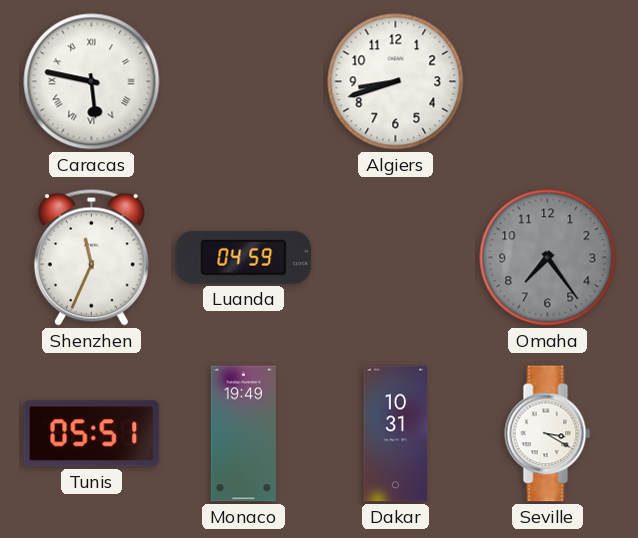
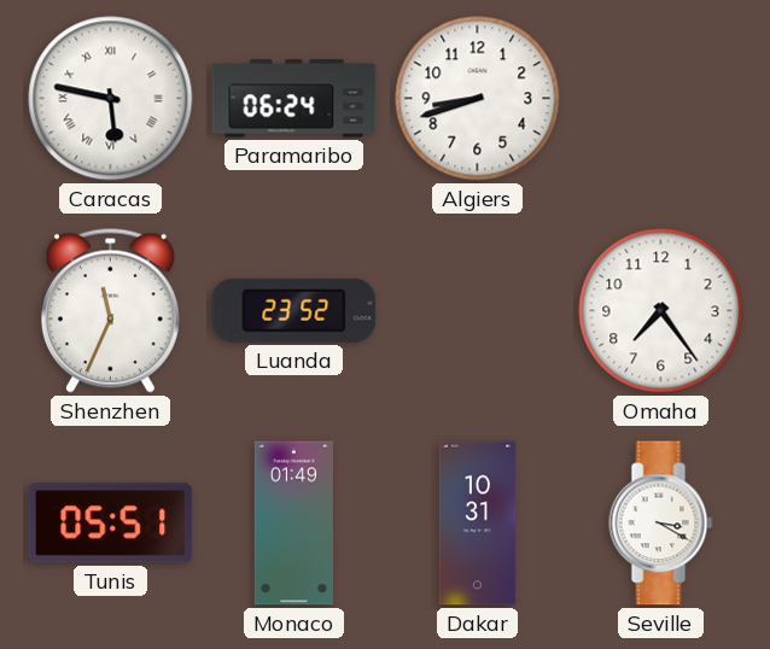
Paramaribo: none -> 06:24 (294, 99)
Luanda: 04:59 -> 23:52 (294, 310)
Omaha dial: grey -> white (661, 311)
Monaco: 19:49 -> 01:49 (293, 524)
